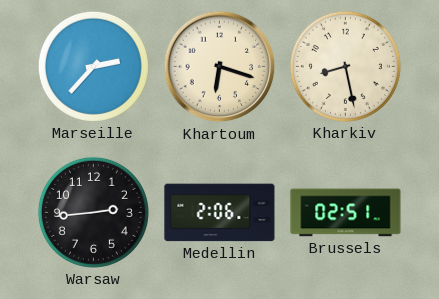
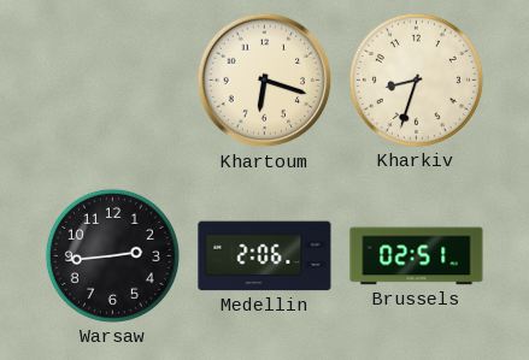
Marseille: 2:37 -> none (93, 66)
Kharkiv: 8:28 -> 8:33 (416, 79)
